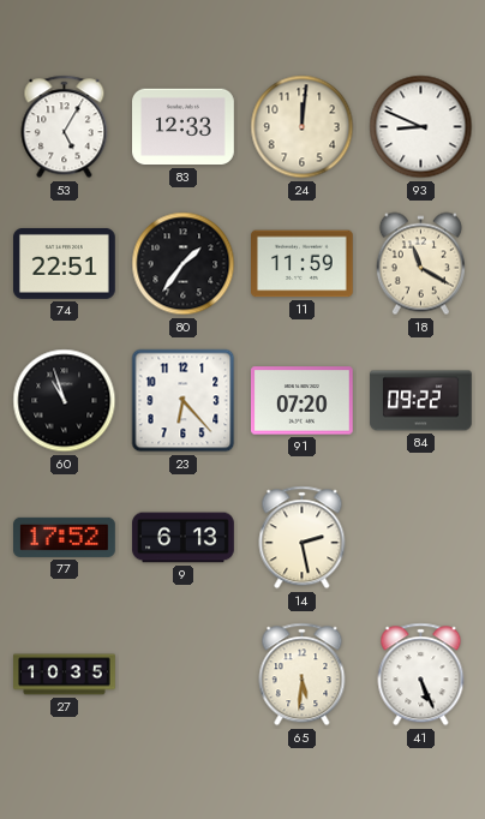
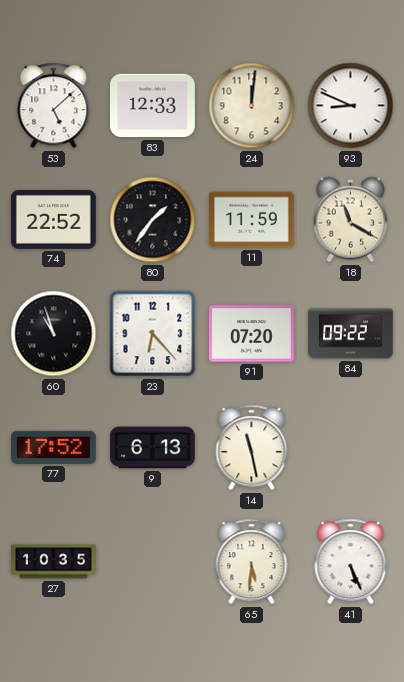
53: 5:05 -> 5:08 (54, 106)
74: 22:51 -> 22:52 (54, 219)
14: 2:28 -> 11:28 (252, 448)
